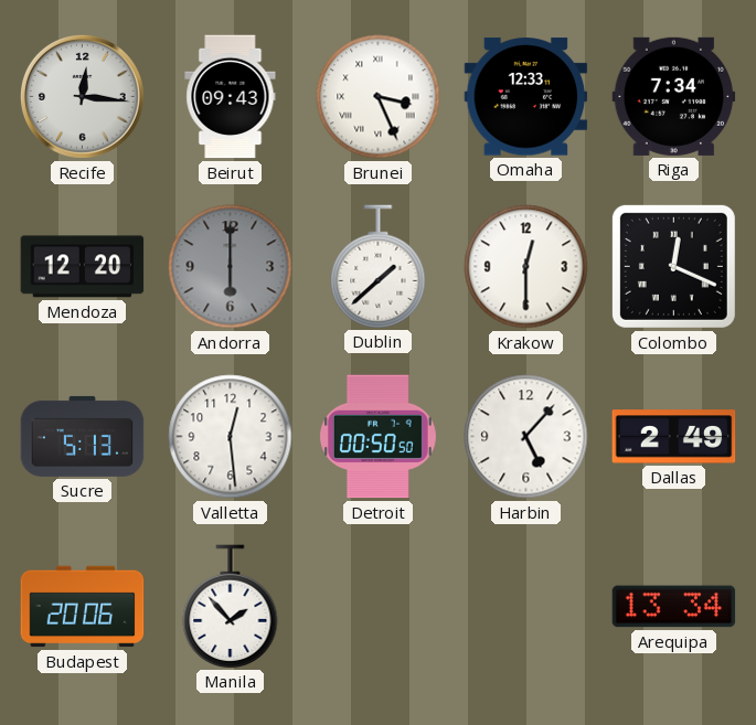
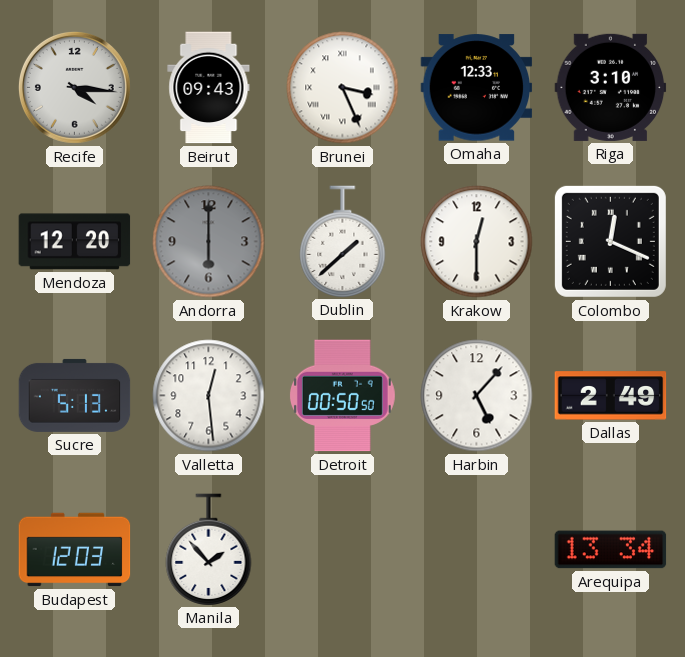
Recife: 12:16 -> 4:16 (74, 87)
Riga: 7:34 -> 3:10 (611, 87)
Budapest: 20:06 -> 12:03 (75, 550)
